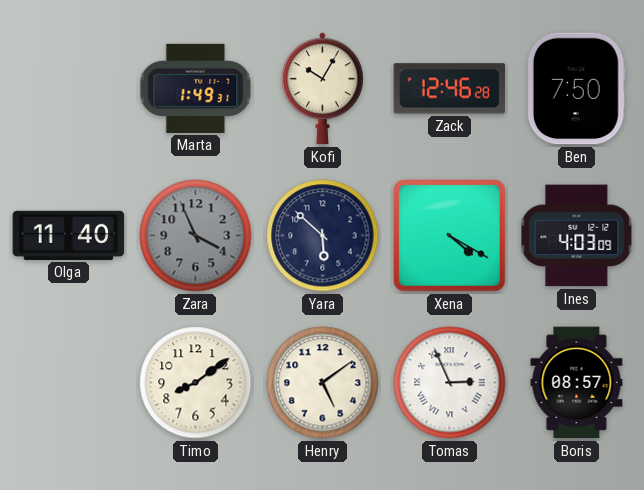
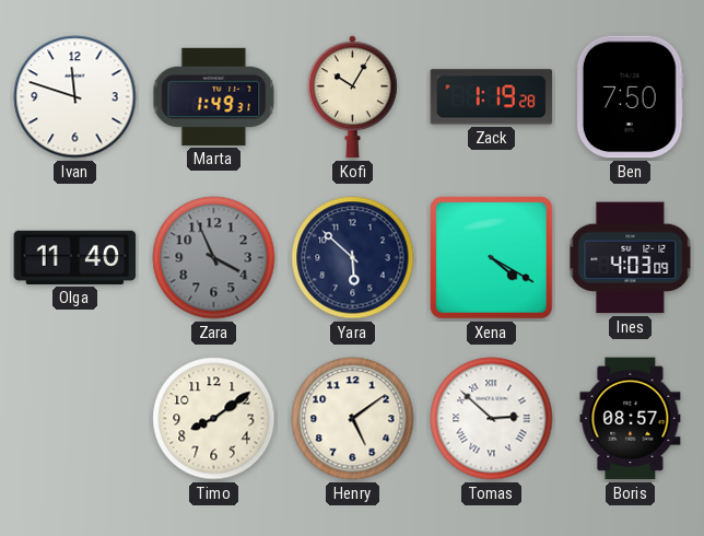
Ivan: none -> 11:48 (75, 97)
Zack: 12:46 -> 1:19 (492, 97)
Tomas: 2:56 -> 2:52 (492, 419)
